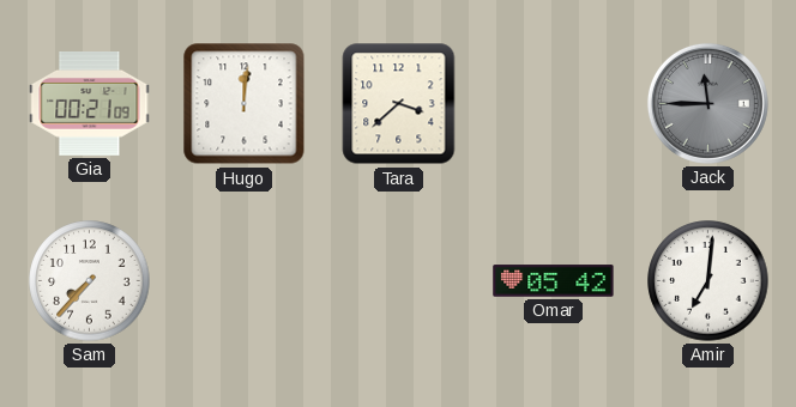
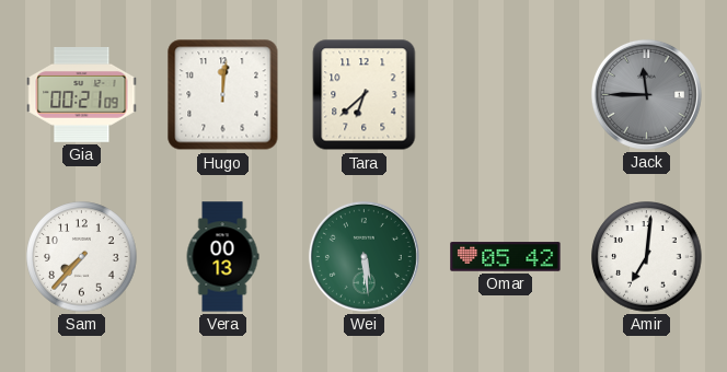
Tara: 3:38 -> 6:38 (365, 95)
Vera: none -> 00:13 (222, 257)
Wei: none -> 5:29 (363, 256)
